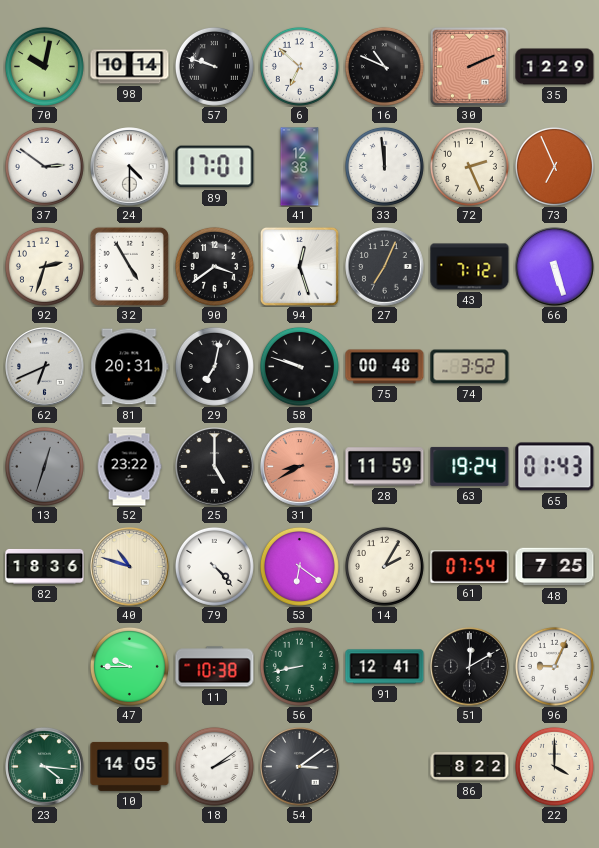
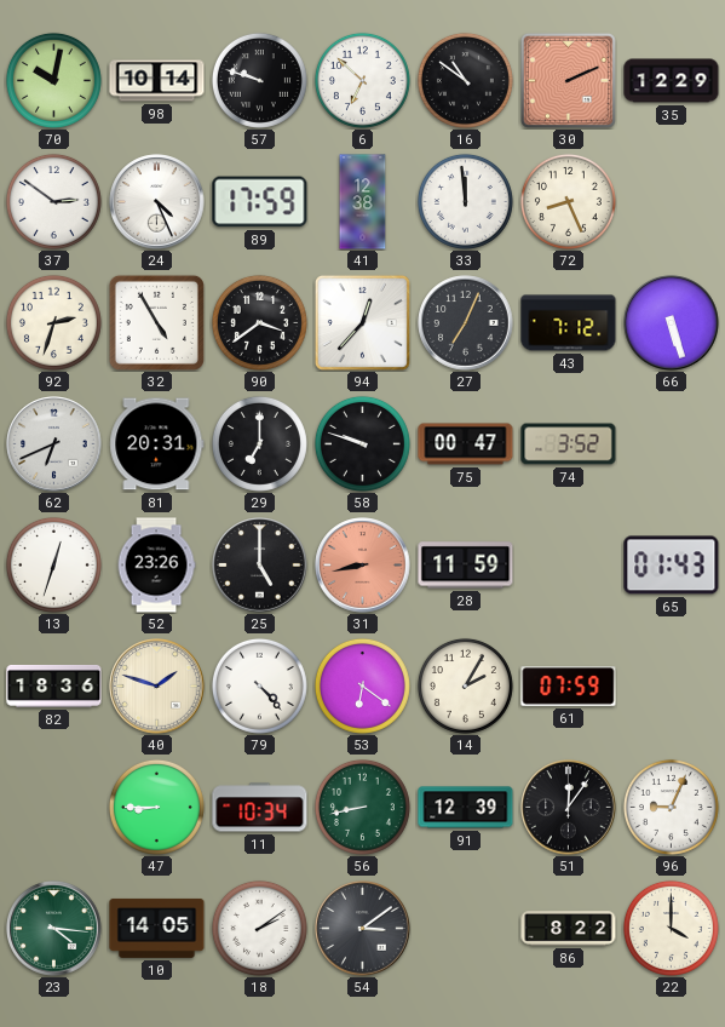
16: 10:49 -> 10:51 (465, 80)
24: 4:30 -> 4:26 (157, 202)
89: 17:01 -> 17:59 (260, 202)
72: 2:26 -> 8:26 (568, 201)
73: 6:56 -> none (554, 166)
94: 12:27 -> 12:37 (362, 322)
29: 7:02 -> 7:00 (259, 443)
75: 00:48 -> 00:47 (466, 444)
13 dial: grey -> white (53, 564)
52: 23:22 -> 23:26 (156, 566)
31: 8:40 -> 8:43 (363, 566)
63: 19:24 -> none (470, 466)
40: 10:48 -> 1:48 (157, 687)
61: 07:54 -> 07:59 (569, 687)
48: 7:25 -> none (555, 567)
47: 9:45 -> 8:45 (156, 807)
11: 10:38 -> 10:34 (260, 808)
91: 12:41 -> 12:39 (466, 808)
51: 12:10 -> 12:06 (569, 808)
